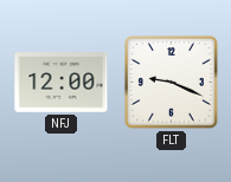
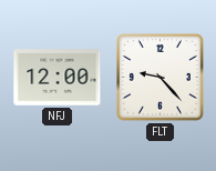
FLT: 9:19 -> 9:23 (160, 77)
